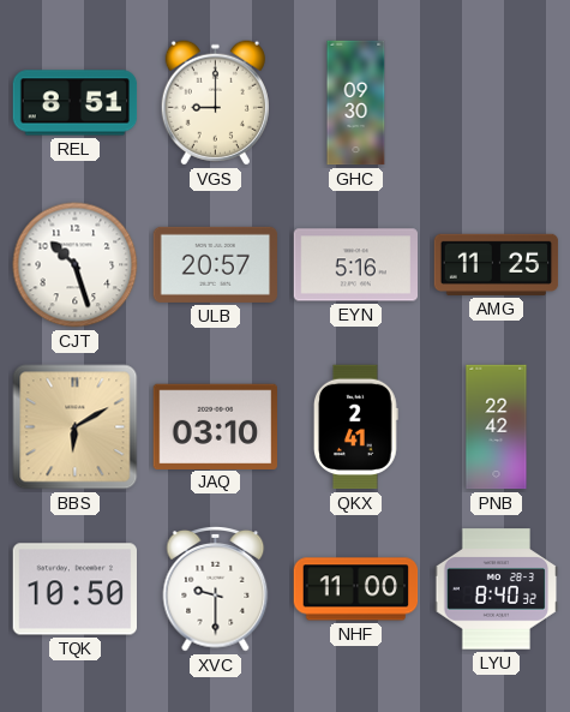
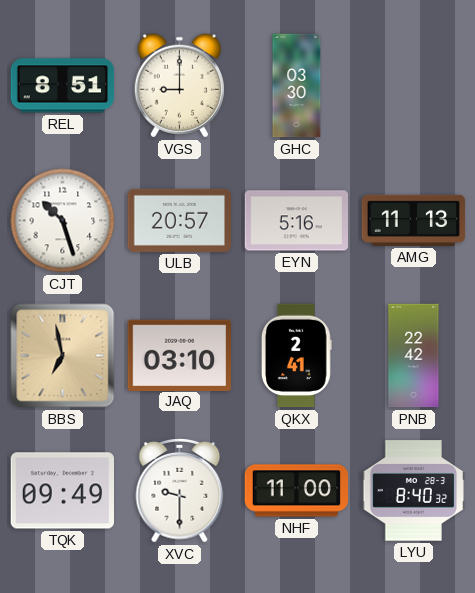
GHC: 09:30 -> 03:30 (297, 86)
AMG: 11:25 -> 11:13 (414, 220)
BBS: 6:10 -> 6:58 (63, 356)
TQK: 10:50 -> 09:49 (62, 491)
